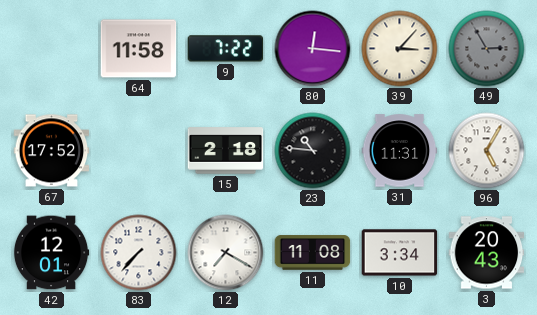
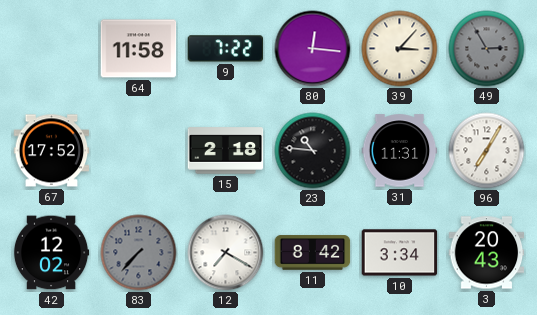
96: 5:05 -> 7:05 (487, 151)
42: 12:01 -> 12:02 (51, 253)
83 dial: white -> grey (139, 253)
11: 11:08 -> 8:42 (313, 253)
